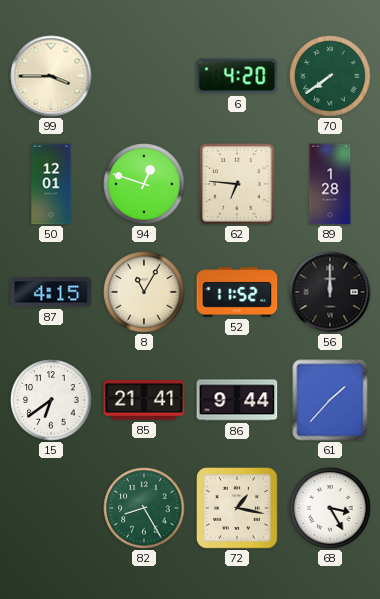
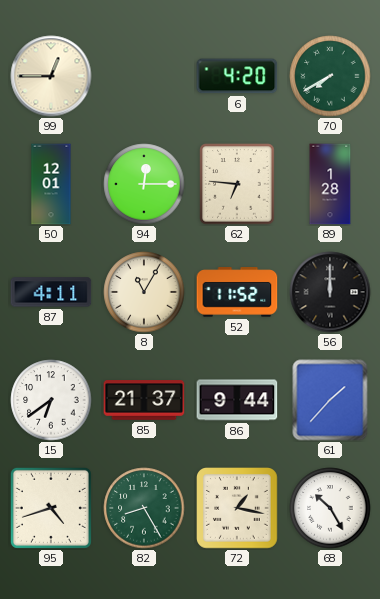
99: 3:45 -> 12:45 (51, 76)
70: 7:39 -> 7:40 (330, 76)
94: 12:48 -> 12:15 (144, 184)
87: 4:15 -> 4:11 (51, 292)
85: 21:41 -> 21:37 (144, 400)
95: none -> 4:42 (51, 508)
68: 3:25 -> 10:25 (330, 508)
